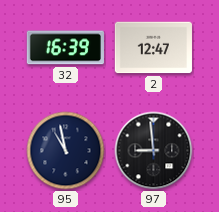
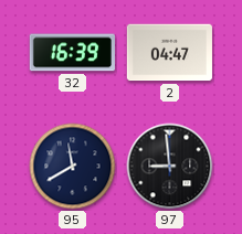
2: 12:47 -> 04:47 (169, 53)
95: 10:58 -> 11:40 (73, 167)
